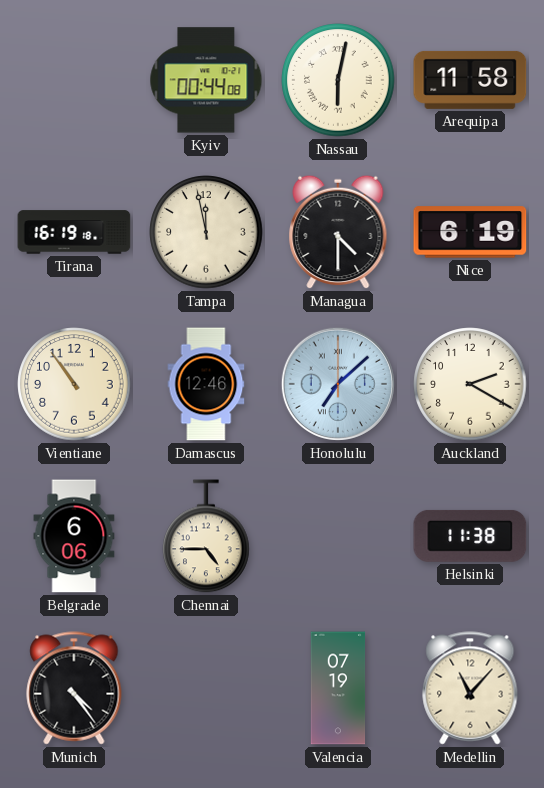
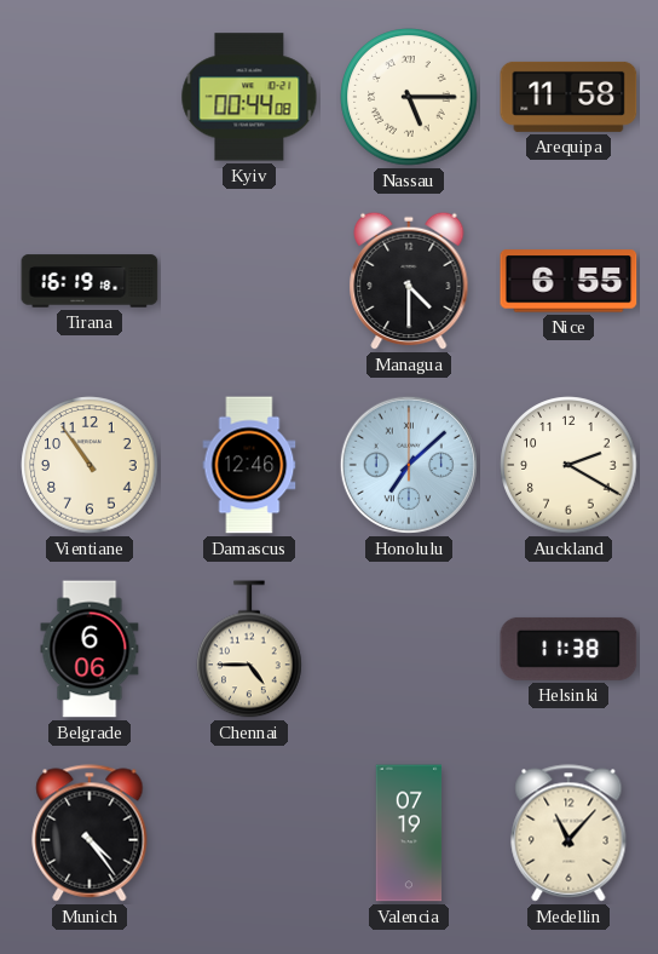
Nassau: 6:02 -> 5:15 (409, 97)
Tampa: 11:58 -> none (206, 232)
Nice: 6:19 -> 6:55 (568, 281)
